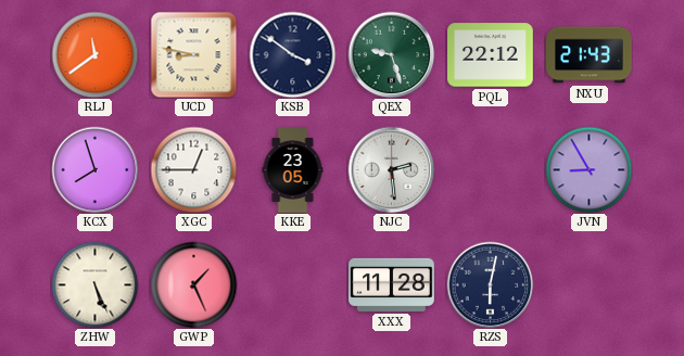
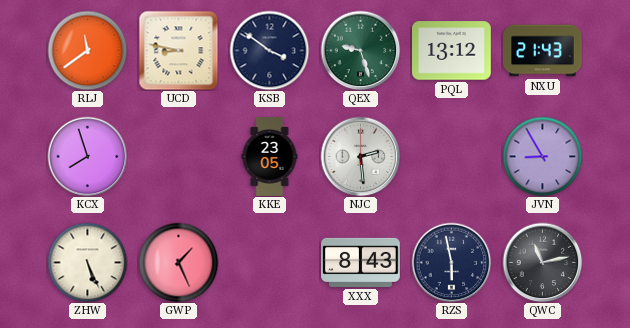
PQL: 22:12 -> 13:12 (452, 51)
XGC: 12:45 -> none (193, 169)
XXX: 11:28 -> 8:43 (361, 262)
RZS: 6:02 -> 5:58 (451, 262)
QWC: none -> 11:13 (542, 262)
